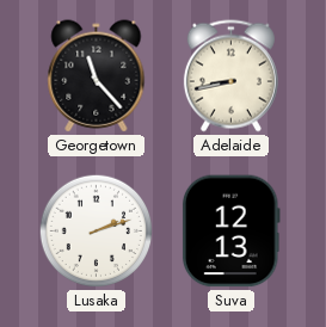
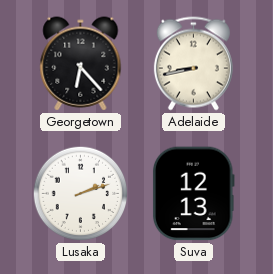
Georgetown: 11:23 -> 6:23 (81, 64)
